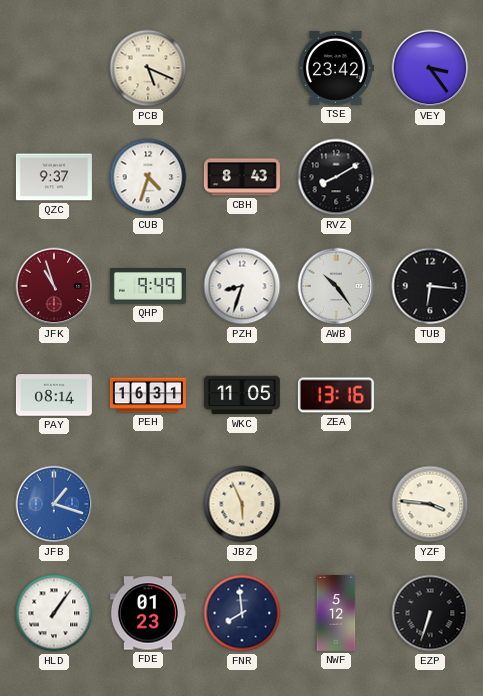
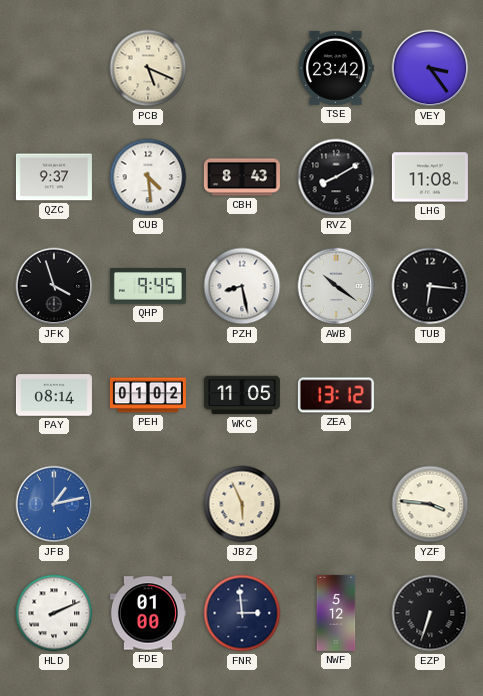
CUB: 4:33 -> 4:29 (148, 177)
LHG: none -> 11:08 (430, 177)
JFK: 10:57 -> 3:57 (54, 286)
JFK dial: burgundy -> black (54, 286)
QHP: 9:49 -> 9:45 (148, 286)
PZH: 8:33 -> 8:28 (242, 286)
AWB: 10:24 -> 10:21 (336, 286)
PEH: 16:31 -> 01:02 (148, 395)
ZEA: 13:16 -> 13:12 (336, 395)
JFB: 1:18 -> 1:13 (54, 504)
HLD: 1:06 -> 2:11 (54, 613)
FDE: 01:23 -> 01:00 (148, 613)
FNR: 7:59 -> 2:59 (242, 613)
